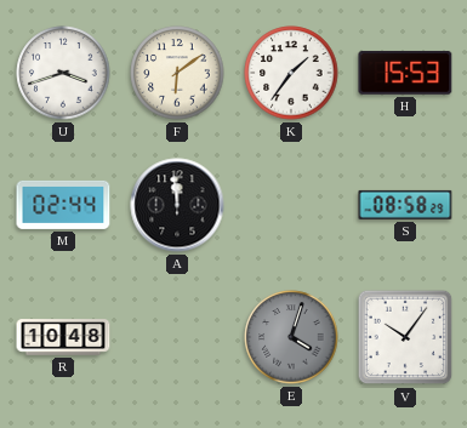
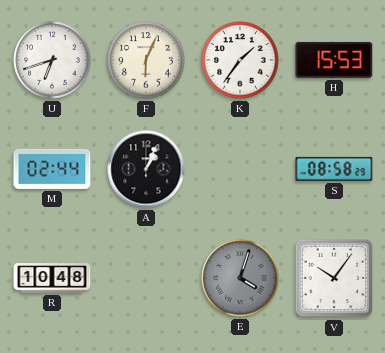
U: 3:42 -> 6:42 (52, 60)
F: 6:09 -> 6:04 (146, 60)
A: 11:59 -> 1:04 (146, 169)
